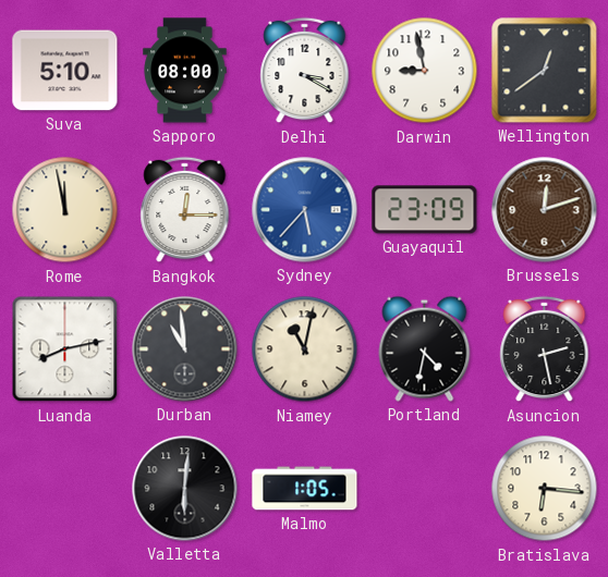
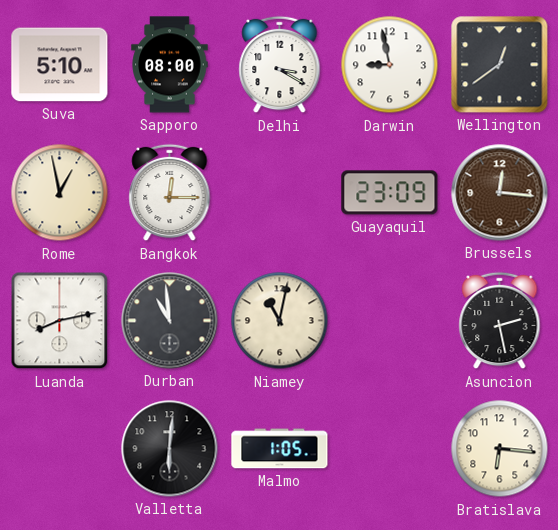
Rome: 11:58 -> 12:58 (60, 193)
Sydney: 5:37 -> none (305, 210)
Brussels: 12:12 -> 12:16 (500, 193)
Portland: 4:32 -> none (425, 348)
